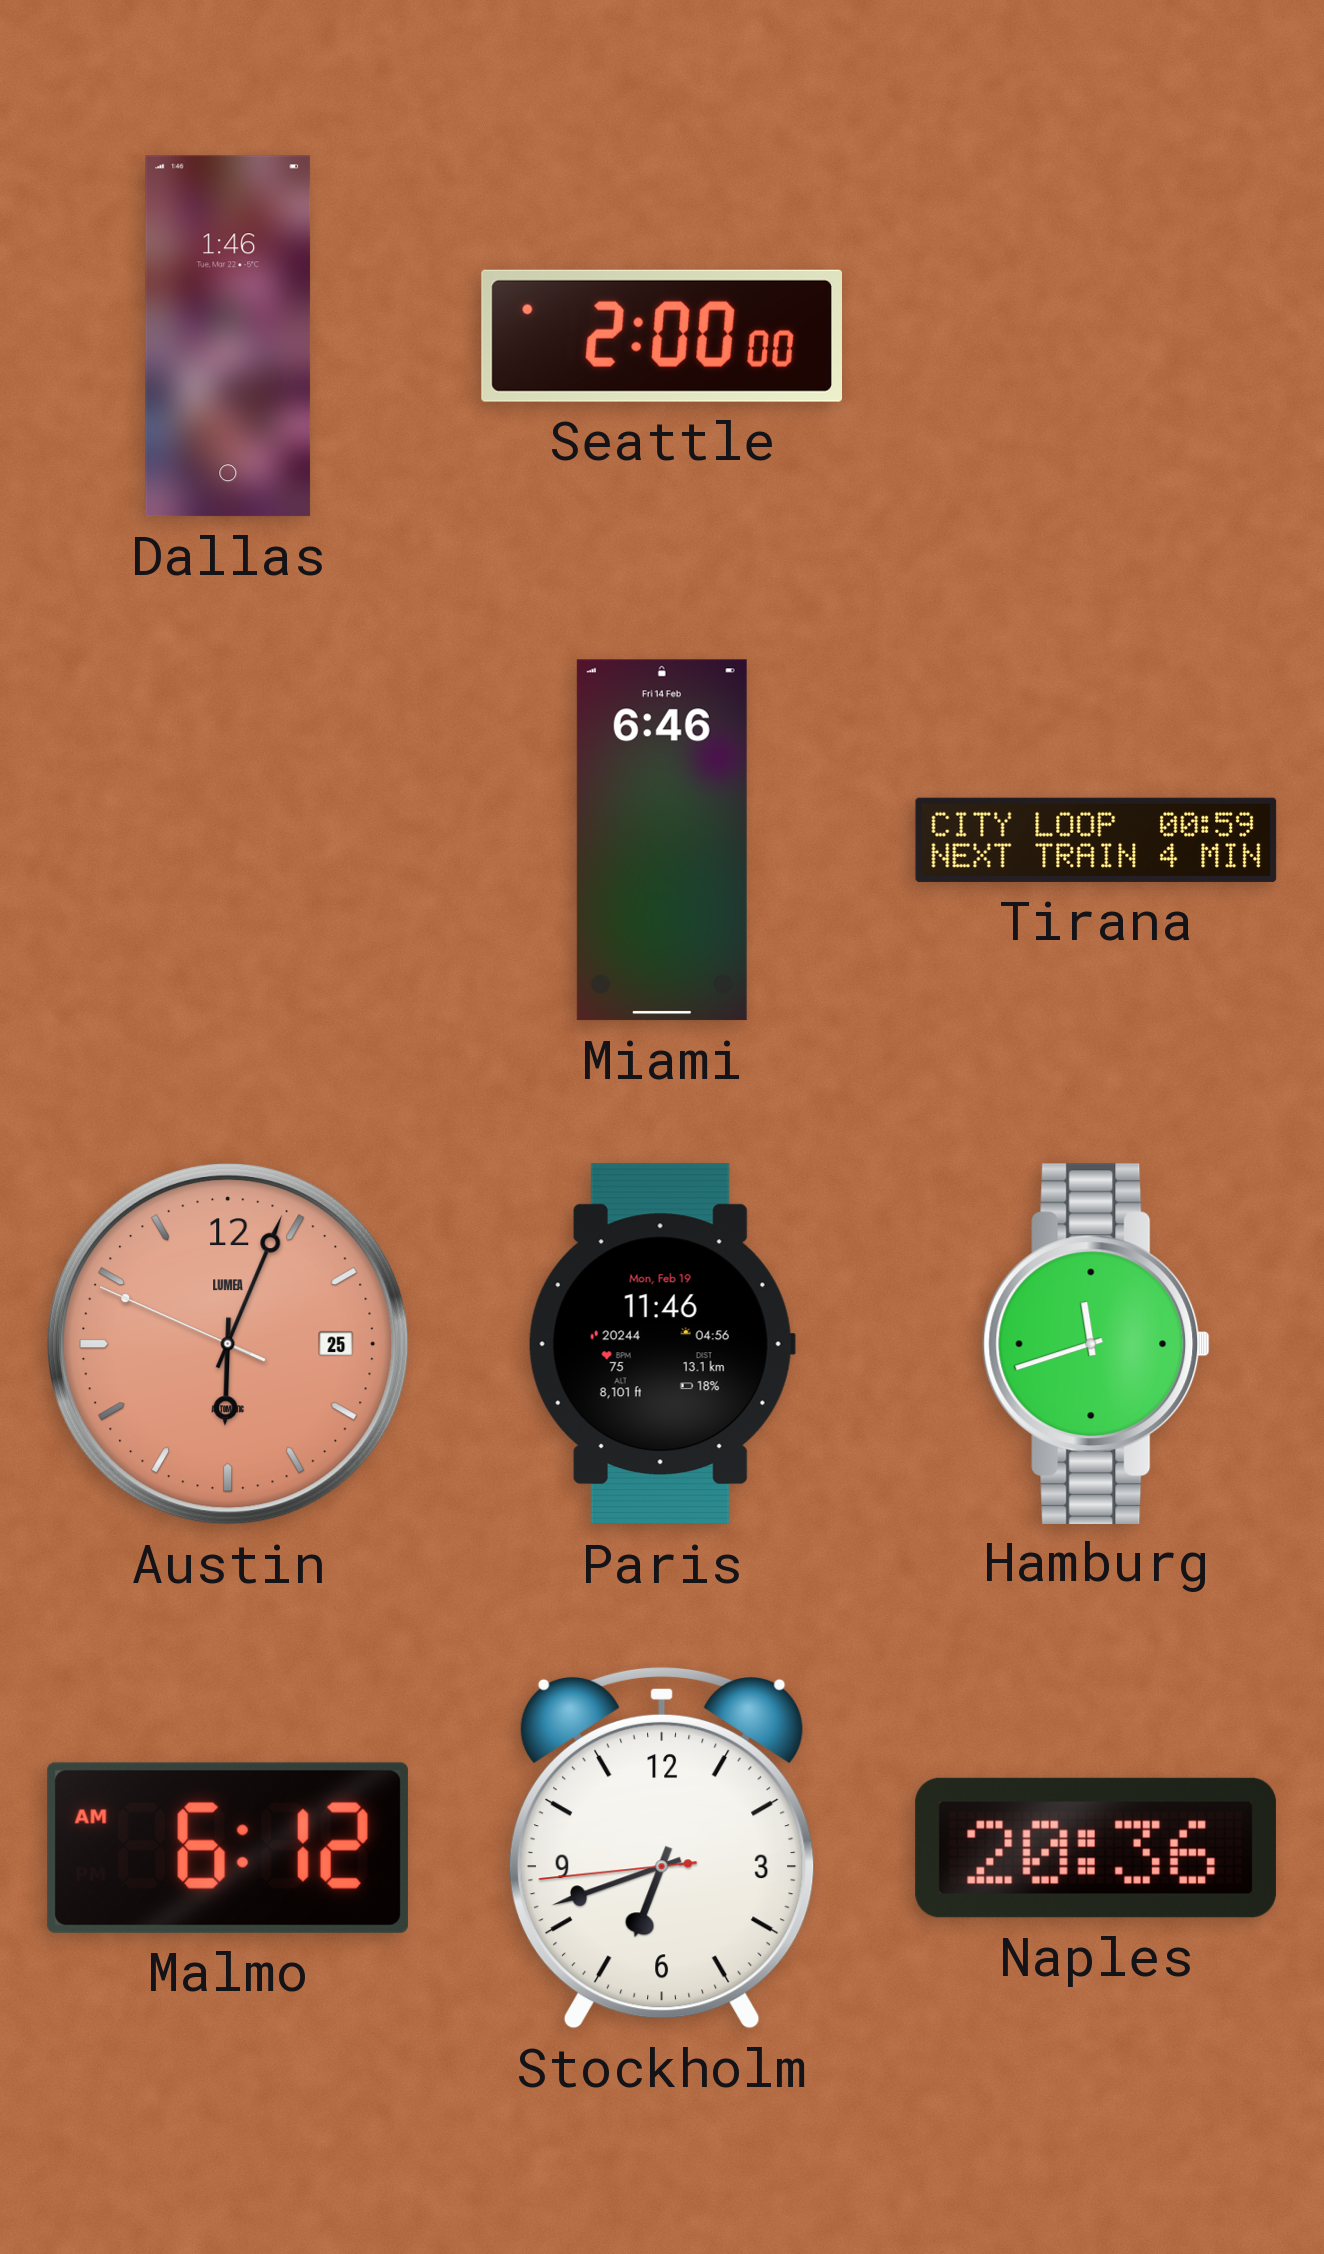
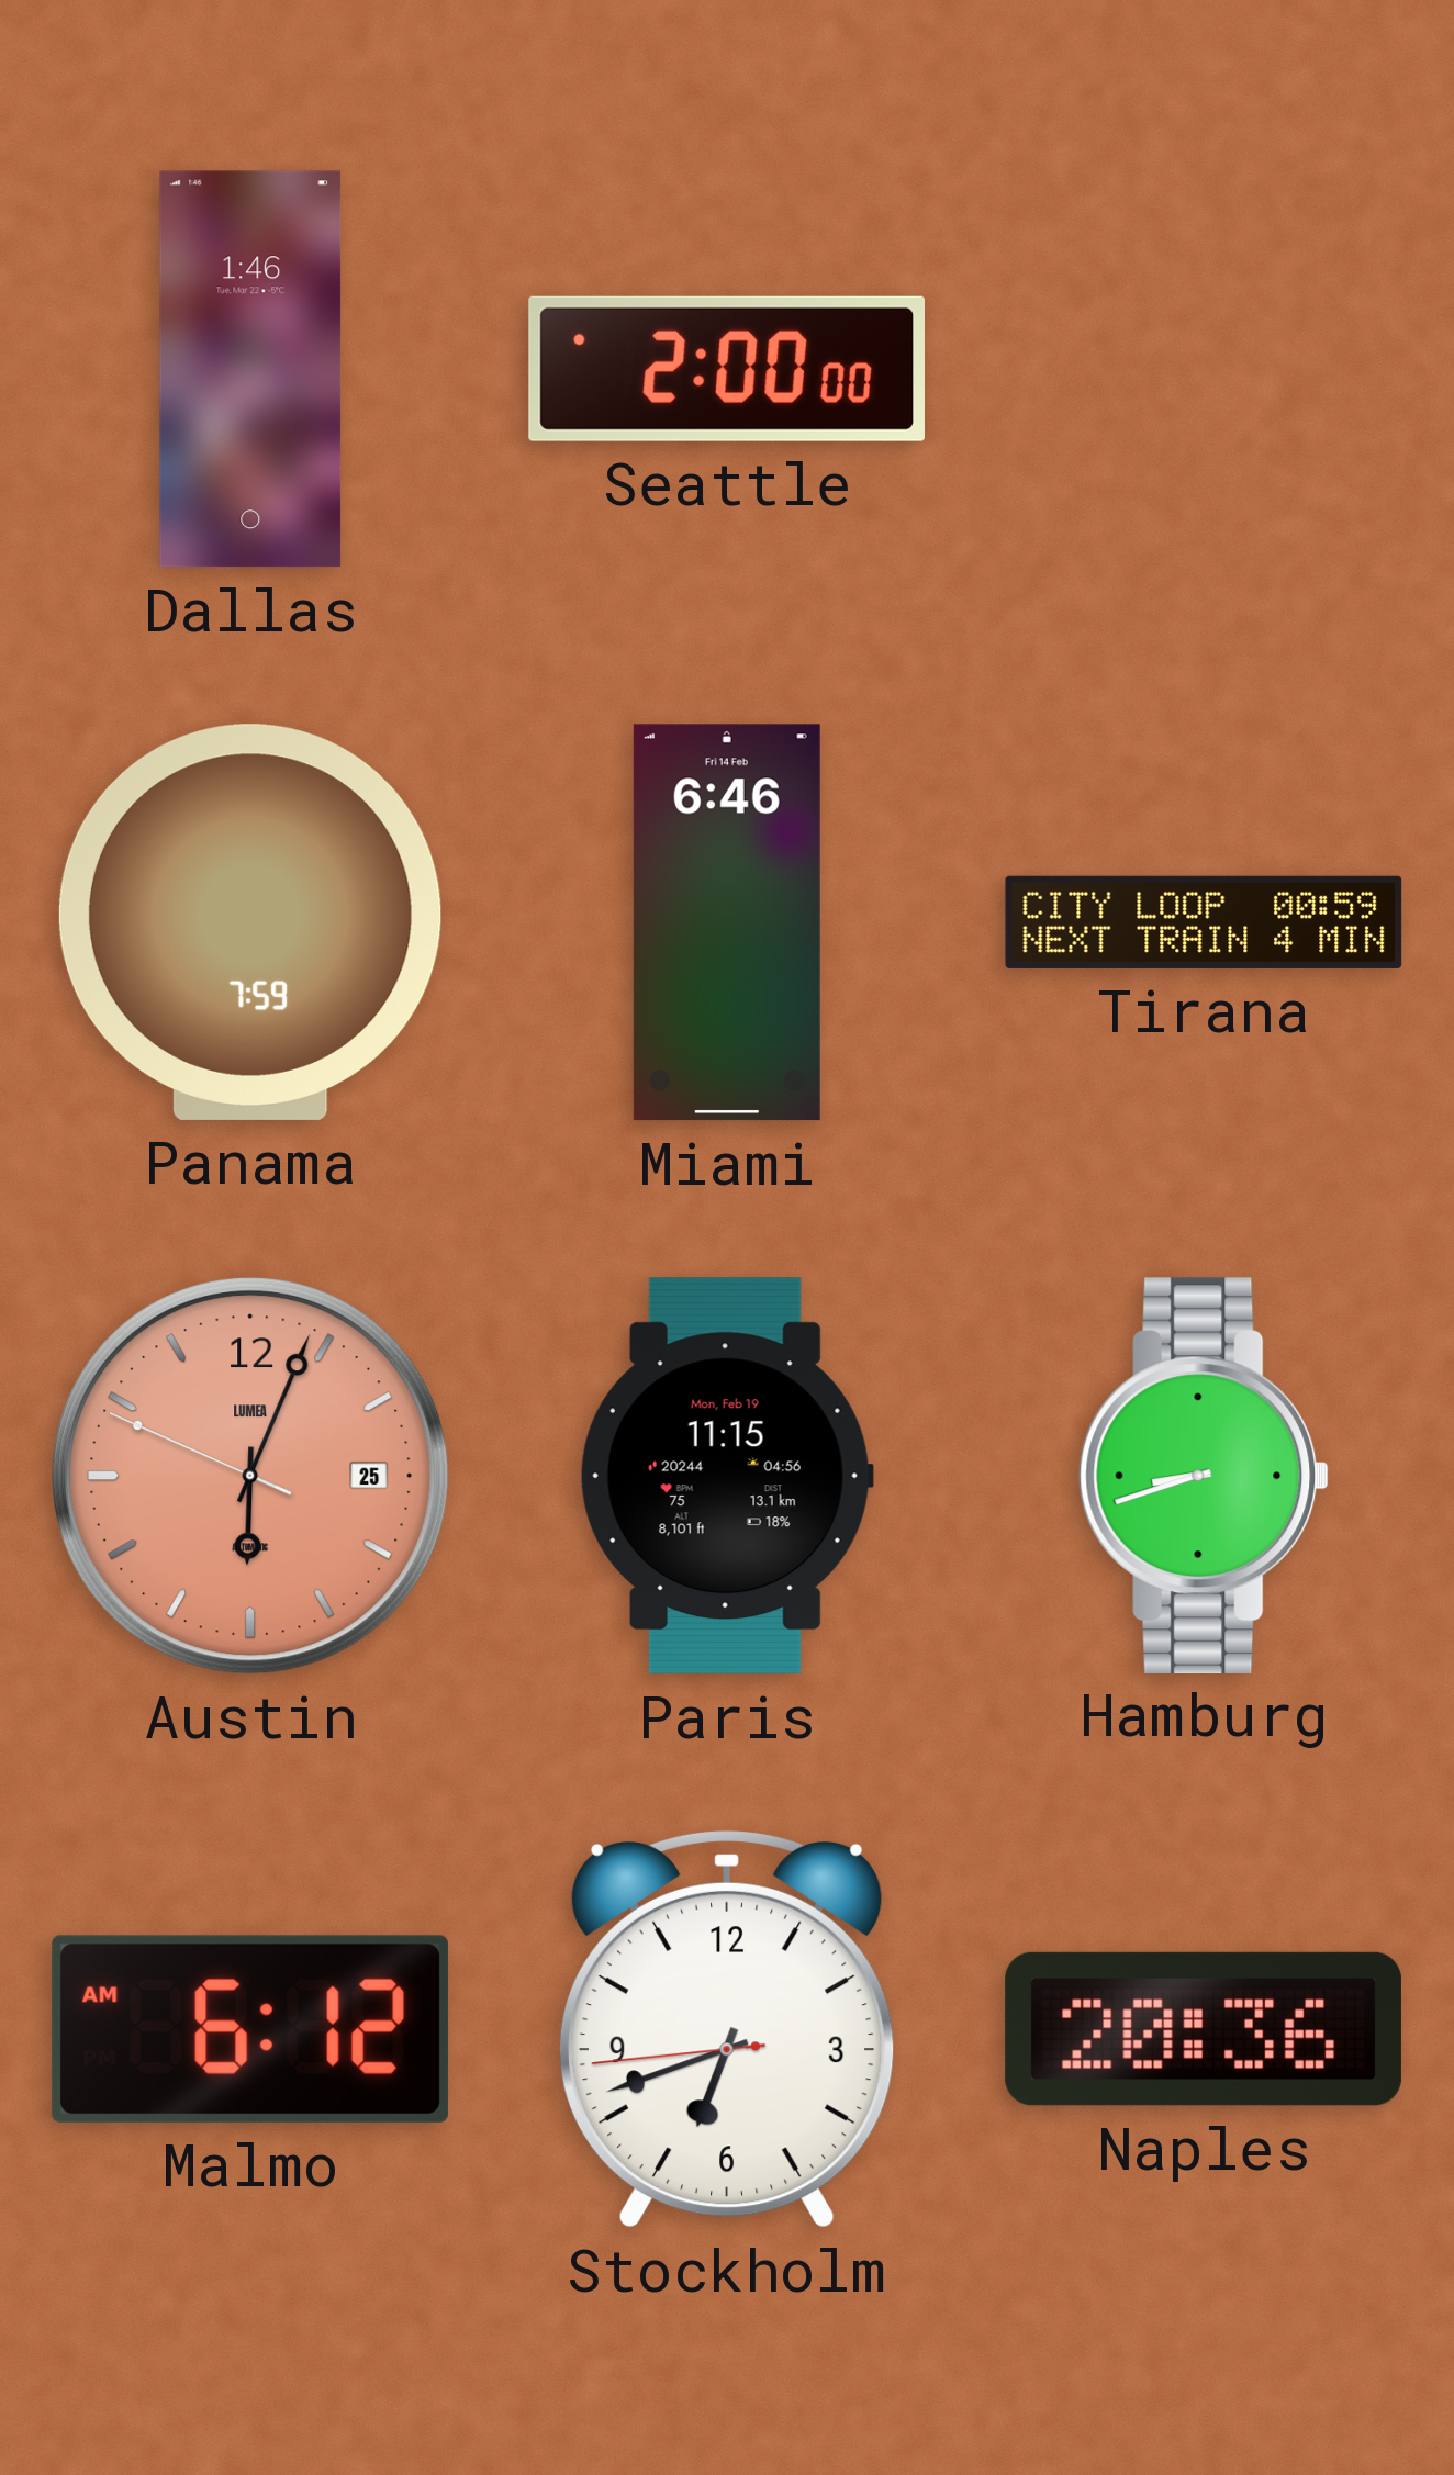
Panama: none -> 7:59 (250, 922)
Paris: 11:46 -> 11:15 (727, 1476)
Hamburg: 11:42 -> 8:42 (1204, 1475)
